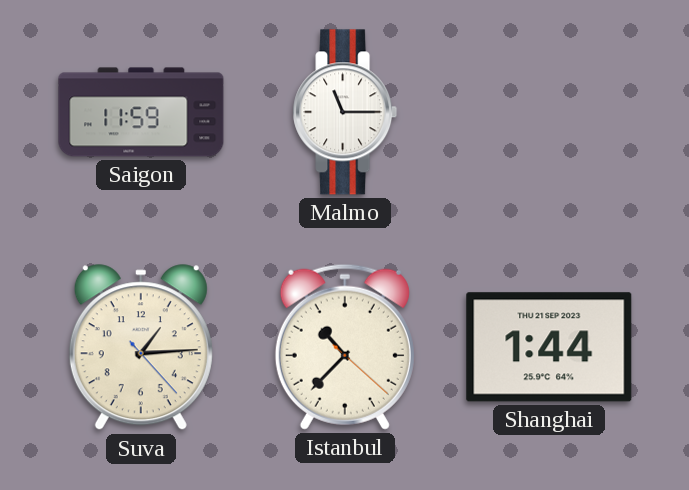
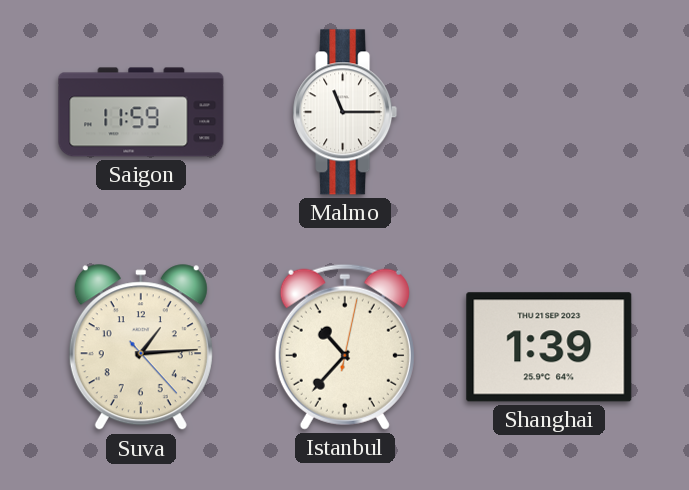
Istanbul: 10:37:22 -> 10:37:02 (345, 347)
Shanghai: 1:44 -> 1:39 (549, 347)
